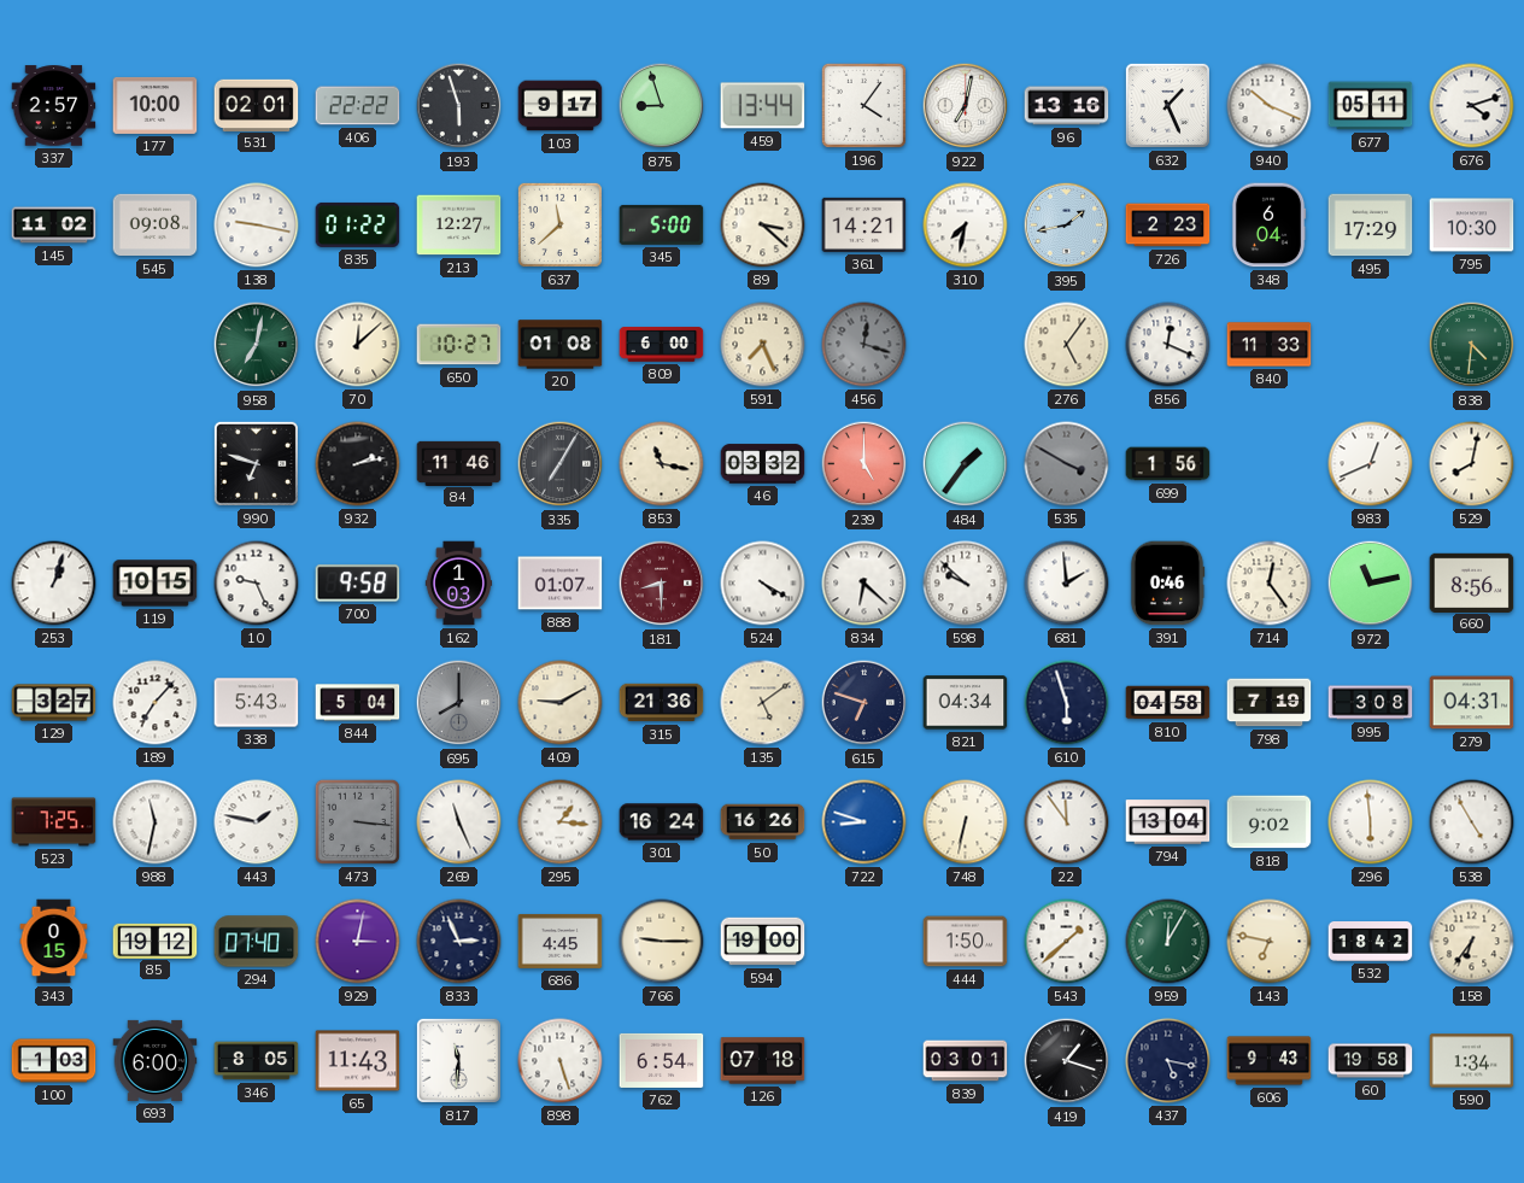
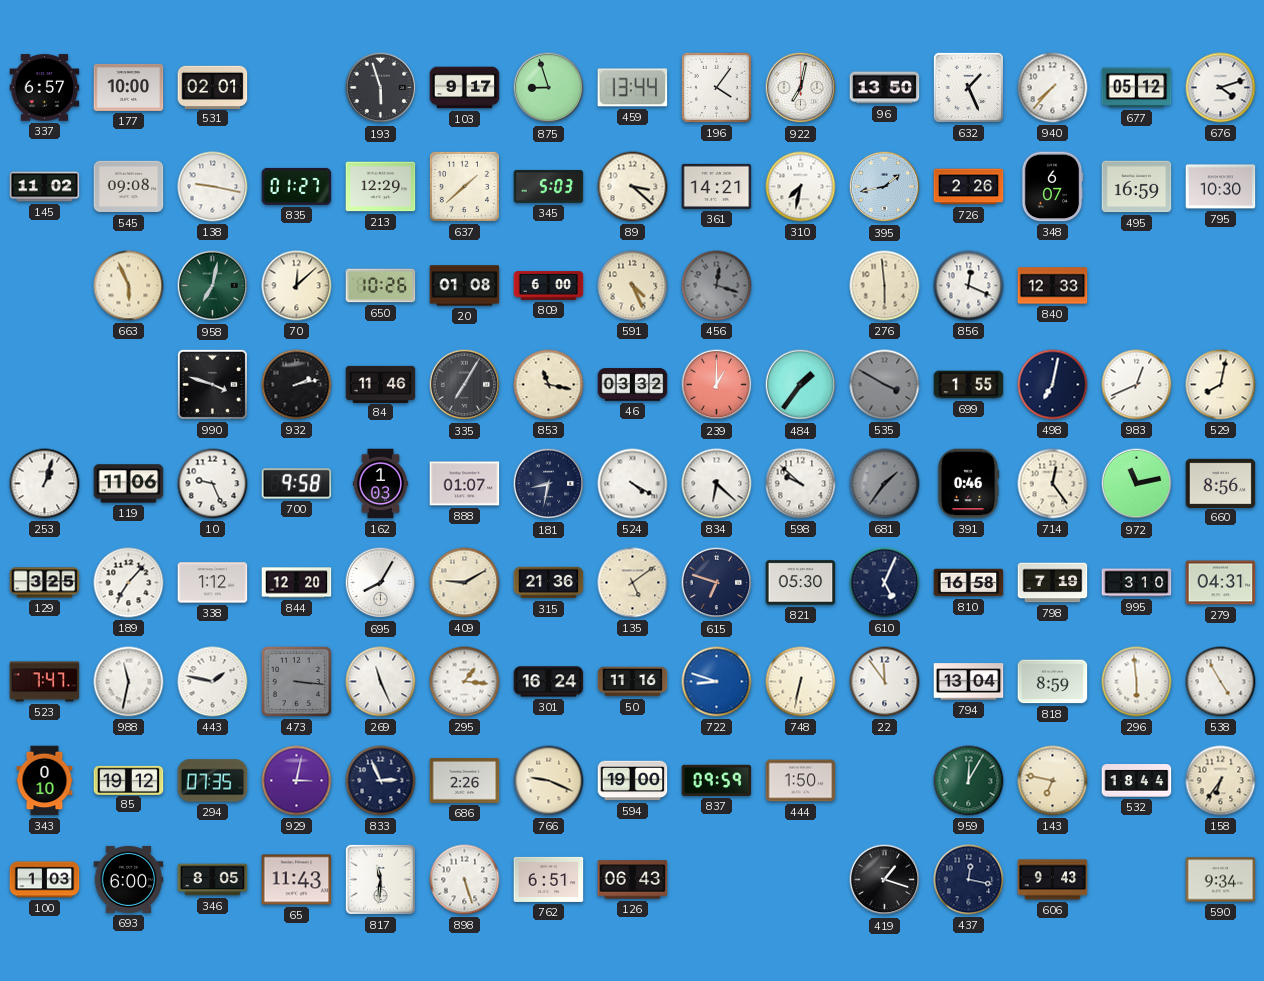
337: 2:57 -> 6:57 (45, 88)
406: 22:22 -> none (358, 106)
96: 13:16 -> 13:50 (885, 88)
940: 10:19 -> 7:37 (1053, 88)
677: 05:11 -> 05:12 (1137, 88)
835: 01:22 -> 01:27 (297, 186)
213: 12:27 -> 12:29 (381, 187)
637: 11:38 -> 1:38 (464, 186)
345: 5:00 -> 5:03 (549, 186)
726: 2:23 -> 2:26 (969, 187)
348: 6:04 -> 6:07 (1052, 187)
495: 17:29 -> 16:59 (1137, 187)
663: none -> 5:56 (129, 286)
650: 10:27 -> 10:26 (381, 286)
591: 7:26 -> 4:26 (633, 286)
276: 5:06 -> 5:59 (885, 286)
840: 11:33 -> 12:33 (1053, 286)
838: 4:31 -> none (1472, 345)
990: 6:48 -> 3:48 (212, 384)
239: 5:00 -> 1:00 (717, 385)
699: 1:56 -> 1:55 (969, 385)
498: none -> 7:02 (1053, 385)
119: 10:15 -> 11:06 (129, 484)
181: 8:30 -> 8:32 (549, 484)
181 dial: burgundy -> navy (549, 484)
681: 1:59 -> 1:36 (885, 484)
681 dial: white -> grey (885, 484)
129: 3:27 -> 3:25 (45, 583)
338: 5:43 -> 1:12 (213, 583)
844: 5:04 -> 12:20 (297, 583)
695: 8:00 -> 8:05 (381, 583)
695 dial: grey -> white (381, 583)
821: 04:34 -> 05:30 (801, 583)
610: 5:57 -> 5:04 (885, 583)
810: 04:58 -> 16:58 (969, 583)
995: 3:08 -> 3:10 (1137, 583)
523: 7:25 -> 7:47 (45, 682)
50: 16:26 -> 11:16 (633, 682)
818: 9:02 -> 8:59 (1053, 682)
343: 0:15 -> 0:10 (45, 781)
294: 07:40 -> 07:35 (213, 781)
686: 4:45 -> 2:26 (465, 781)
766: 9:15 -> 9:19 (549, 781)
837: none -> 09:59 (717, 780)
543: 1:38 -> none (1067, 942)
532: 18:42 -> 18:44 (1137, 781)
762: 6:54 -> 6:51 (549, 879)
126: 07:18 -> 06:43 (633, 880)
839: 03:01 -> none (966, 1061)
437: 5:17 -> 12:17 (969, 880)
60: 19:58 -> none (1371, 1061)
590: 1:34 -> 9:34 (1221, 880)
